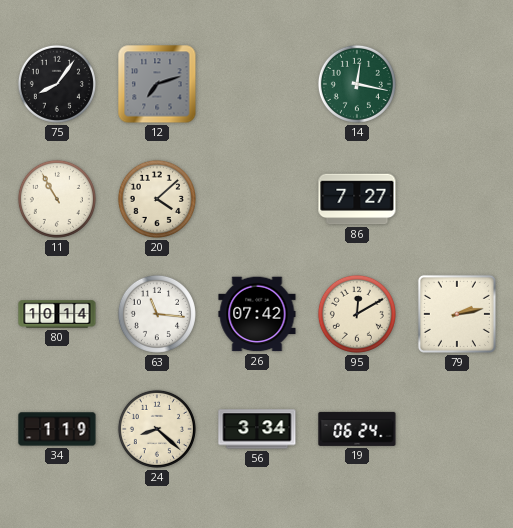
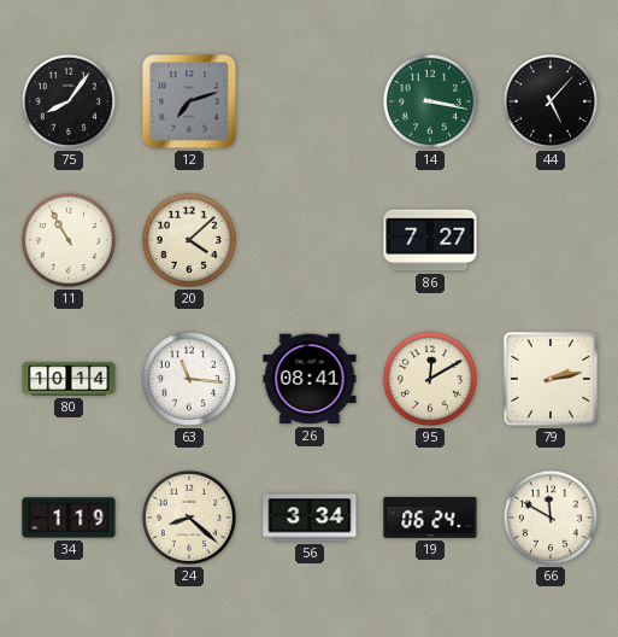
14: 12:17 -> 3:17 (430, 101)
44: none -> 5:07 (551, 101)
26: 07:42 -> 08:41 (310, 379)
66: none -> 11:50 (551, 518)
